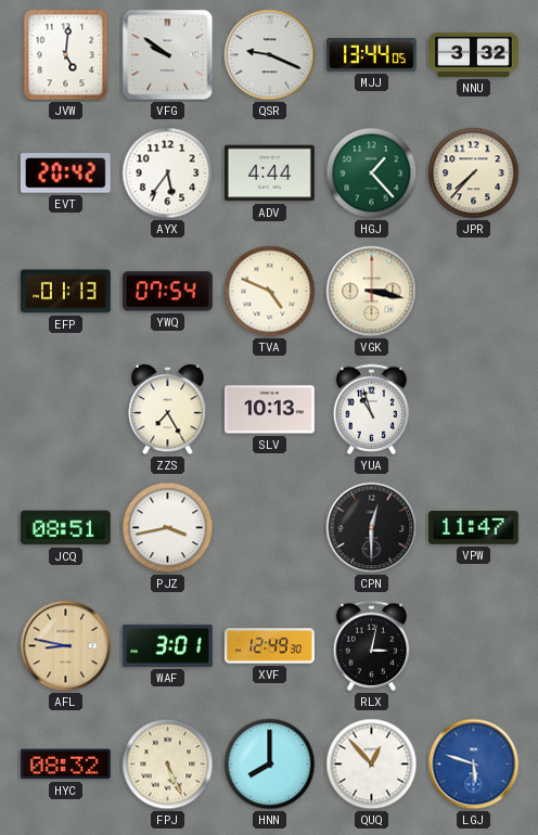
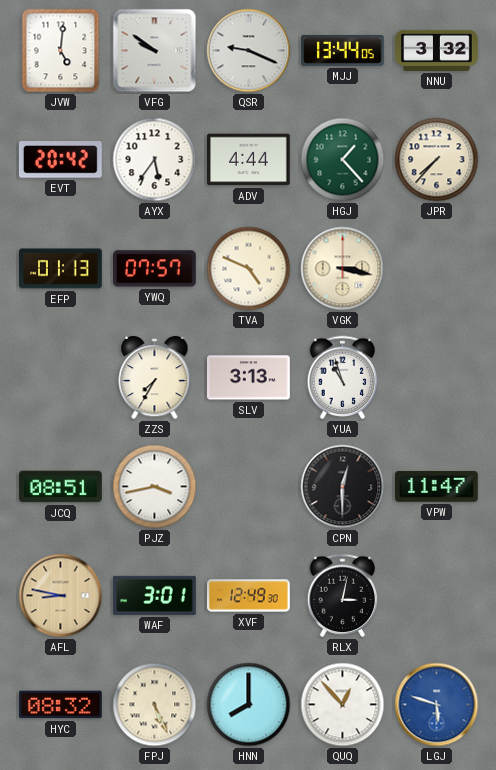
YWQ: 07:54 -> 07:57 (155, 269)
ZZS: 7:25 -> 7:35 (155, 378)
SLV: 10:13 -> 3:13 (249, 378)
